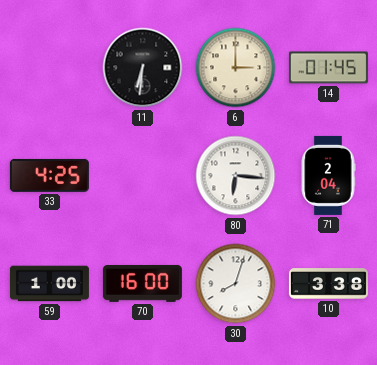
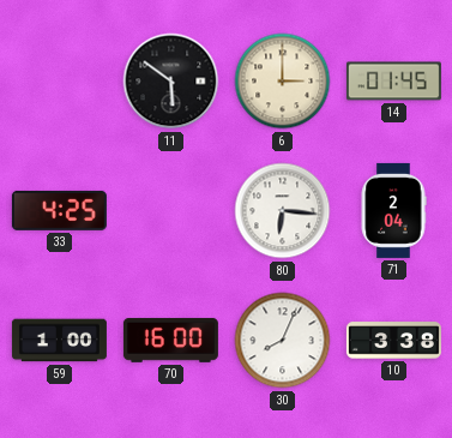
11: 6:31 -> 5:51 (171, 82)
30: 8:03 -> 8:04 (283, 341)
